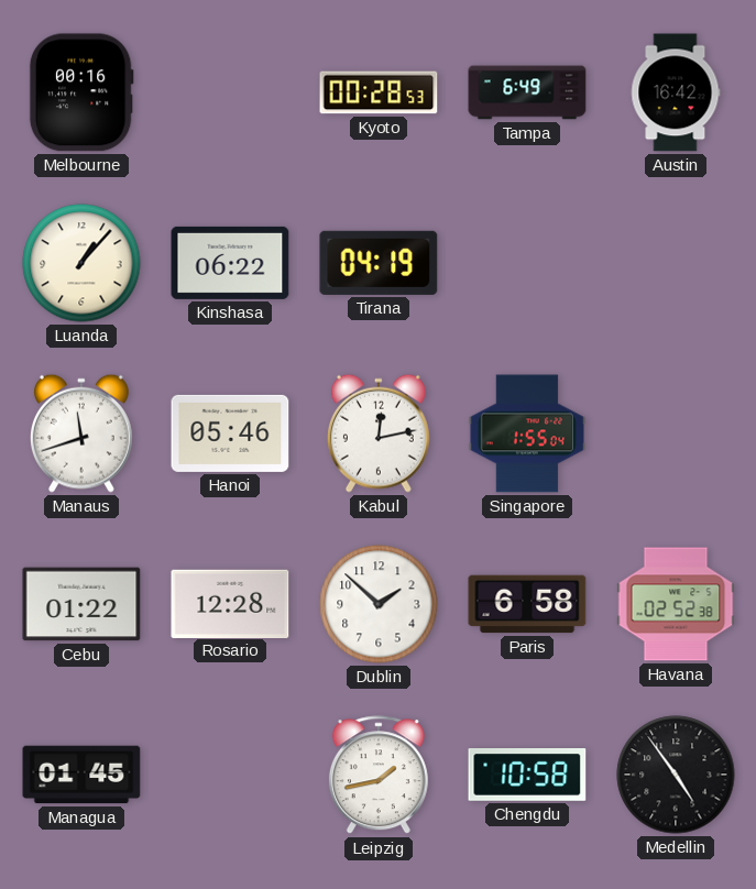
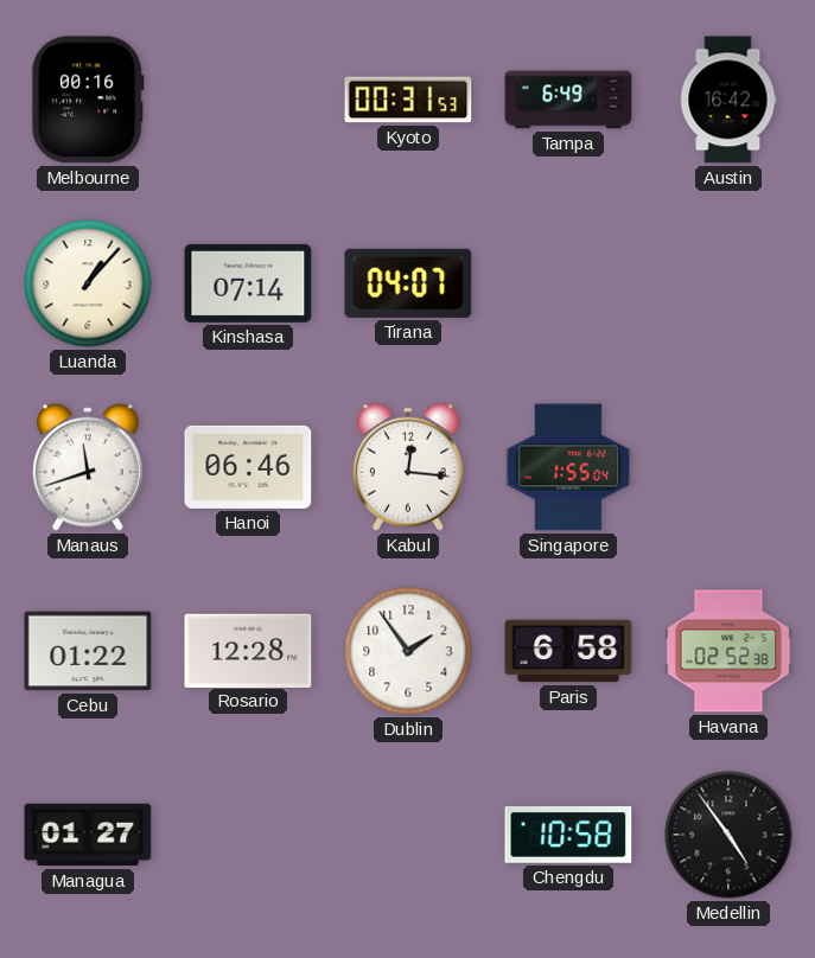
Kyoto: 00:28 -> 00:31 (408, 100)
Kinshasa: 06:22 -> 07:14 (248, 283)
Tirana: 04:19 -> 04:07 (408, 283)
Hanoi: 05:46 -> 06:46 (248, 467)
Kabul: 12:13 -> 12:16 (408, 467)
Dublin: 1:52 -> 1:54 (408, 651)
Managua: 01:45 -> 01:27 (88, 835)
Leipzig: 1:43 -> none (379, 776)
